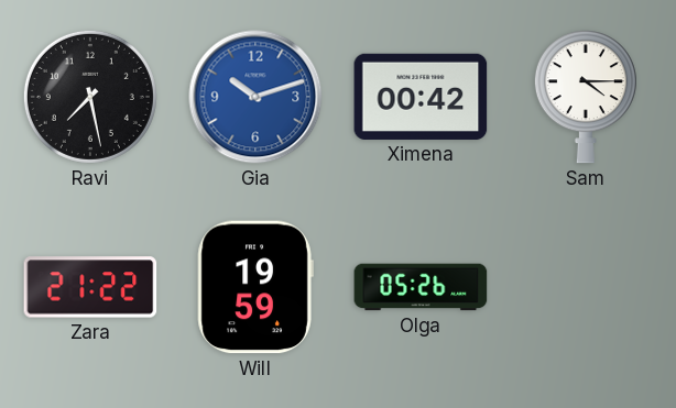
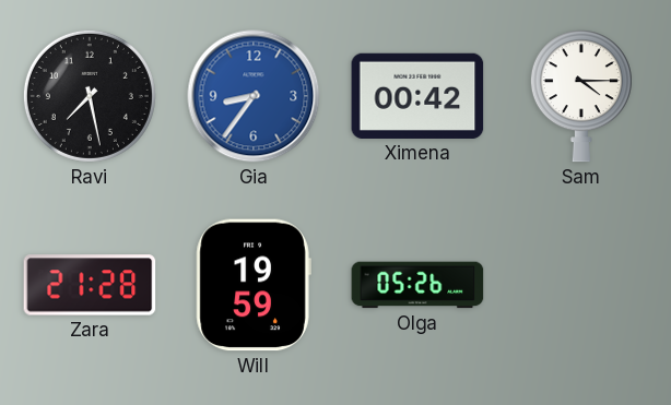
Gia: 10:12 -> 8:36 (254, 96)
Zara: 21:22 -> 21:28 (90, 285)
